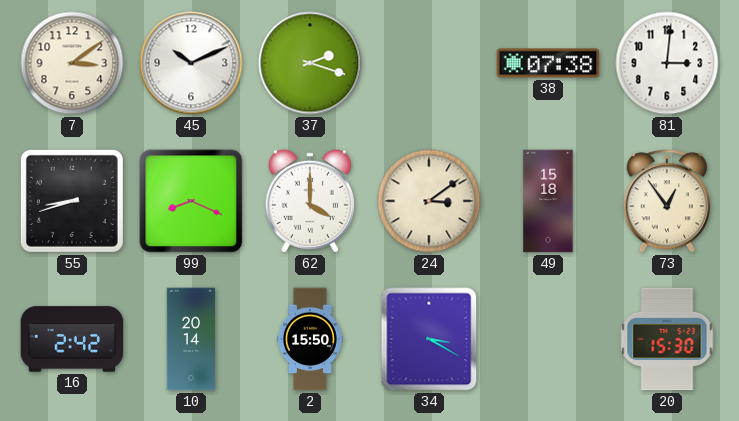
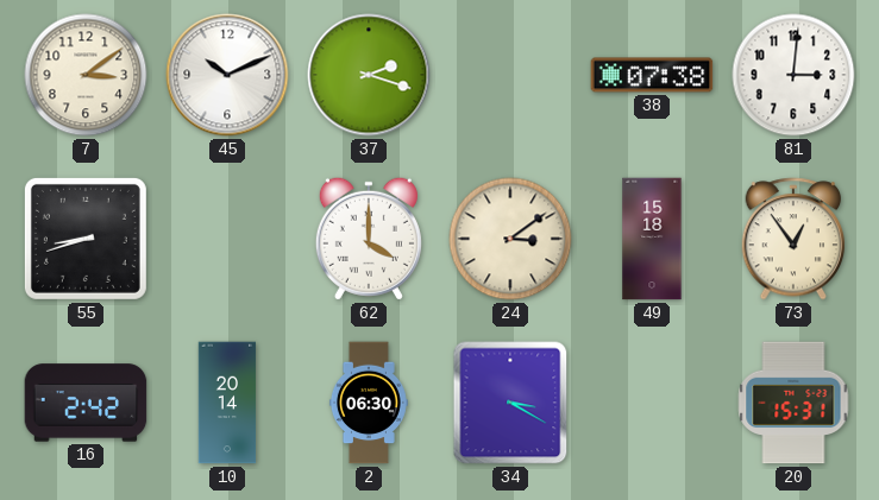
99: 8:19 -> none (191, 201)
2: 15:50 -> 06:30 (369, 403)
20: 15:30 -> 15:31 (793, 403)
